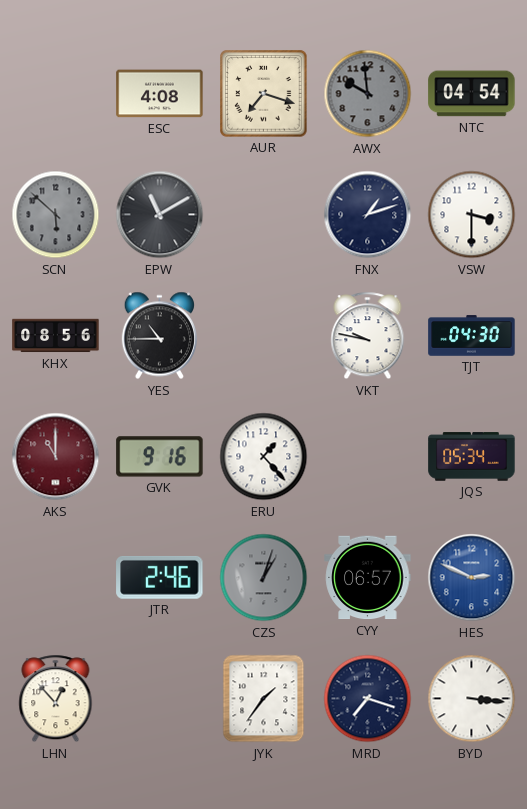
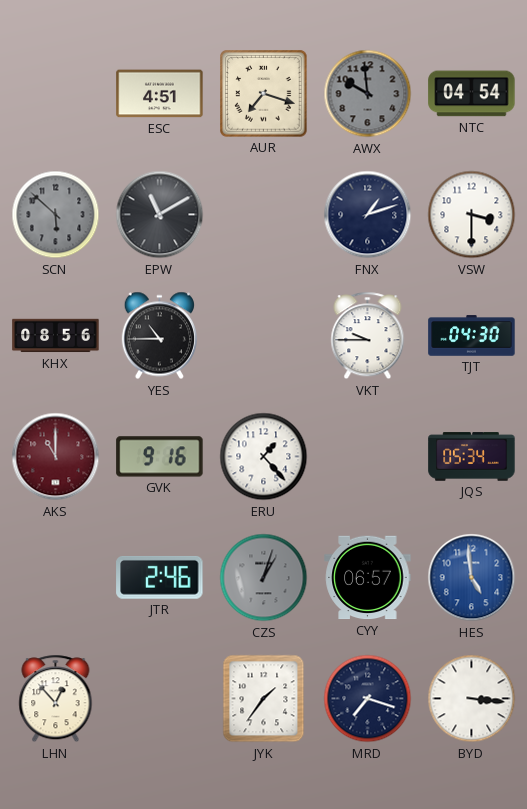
ESC: 4:08 -> 4:51 (160, 94)
VKT: 9:47 -> 9:45 (368, 336)
HES: 2:49 -> 4:59 (472, 578)
